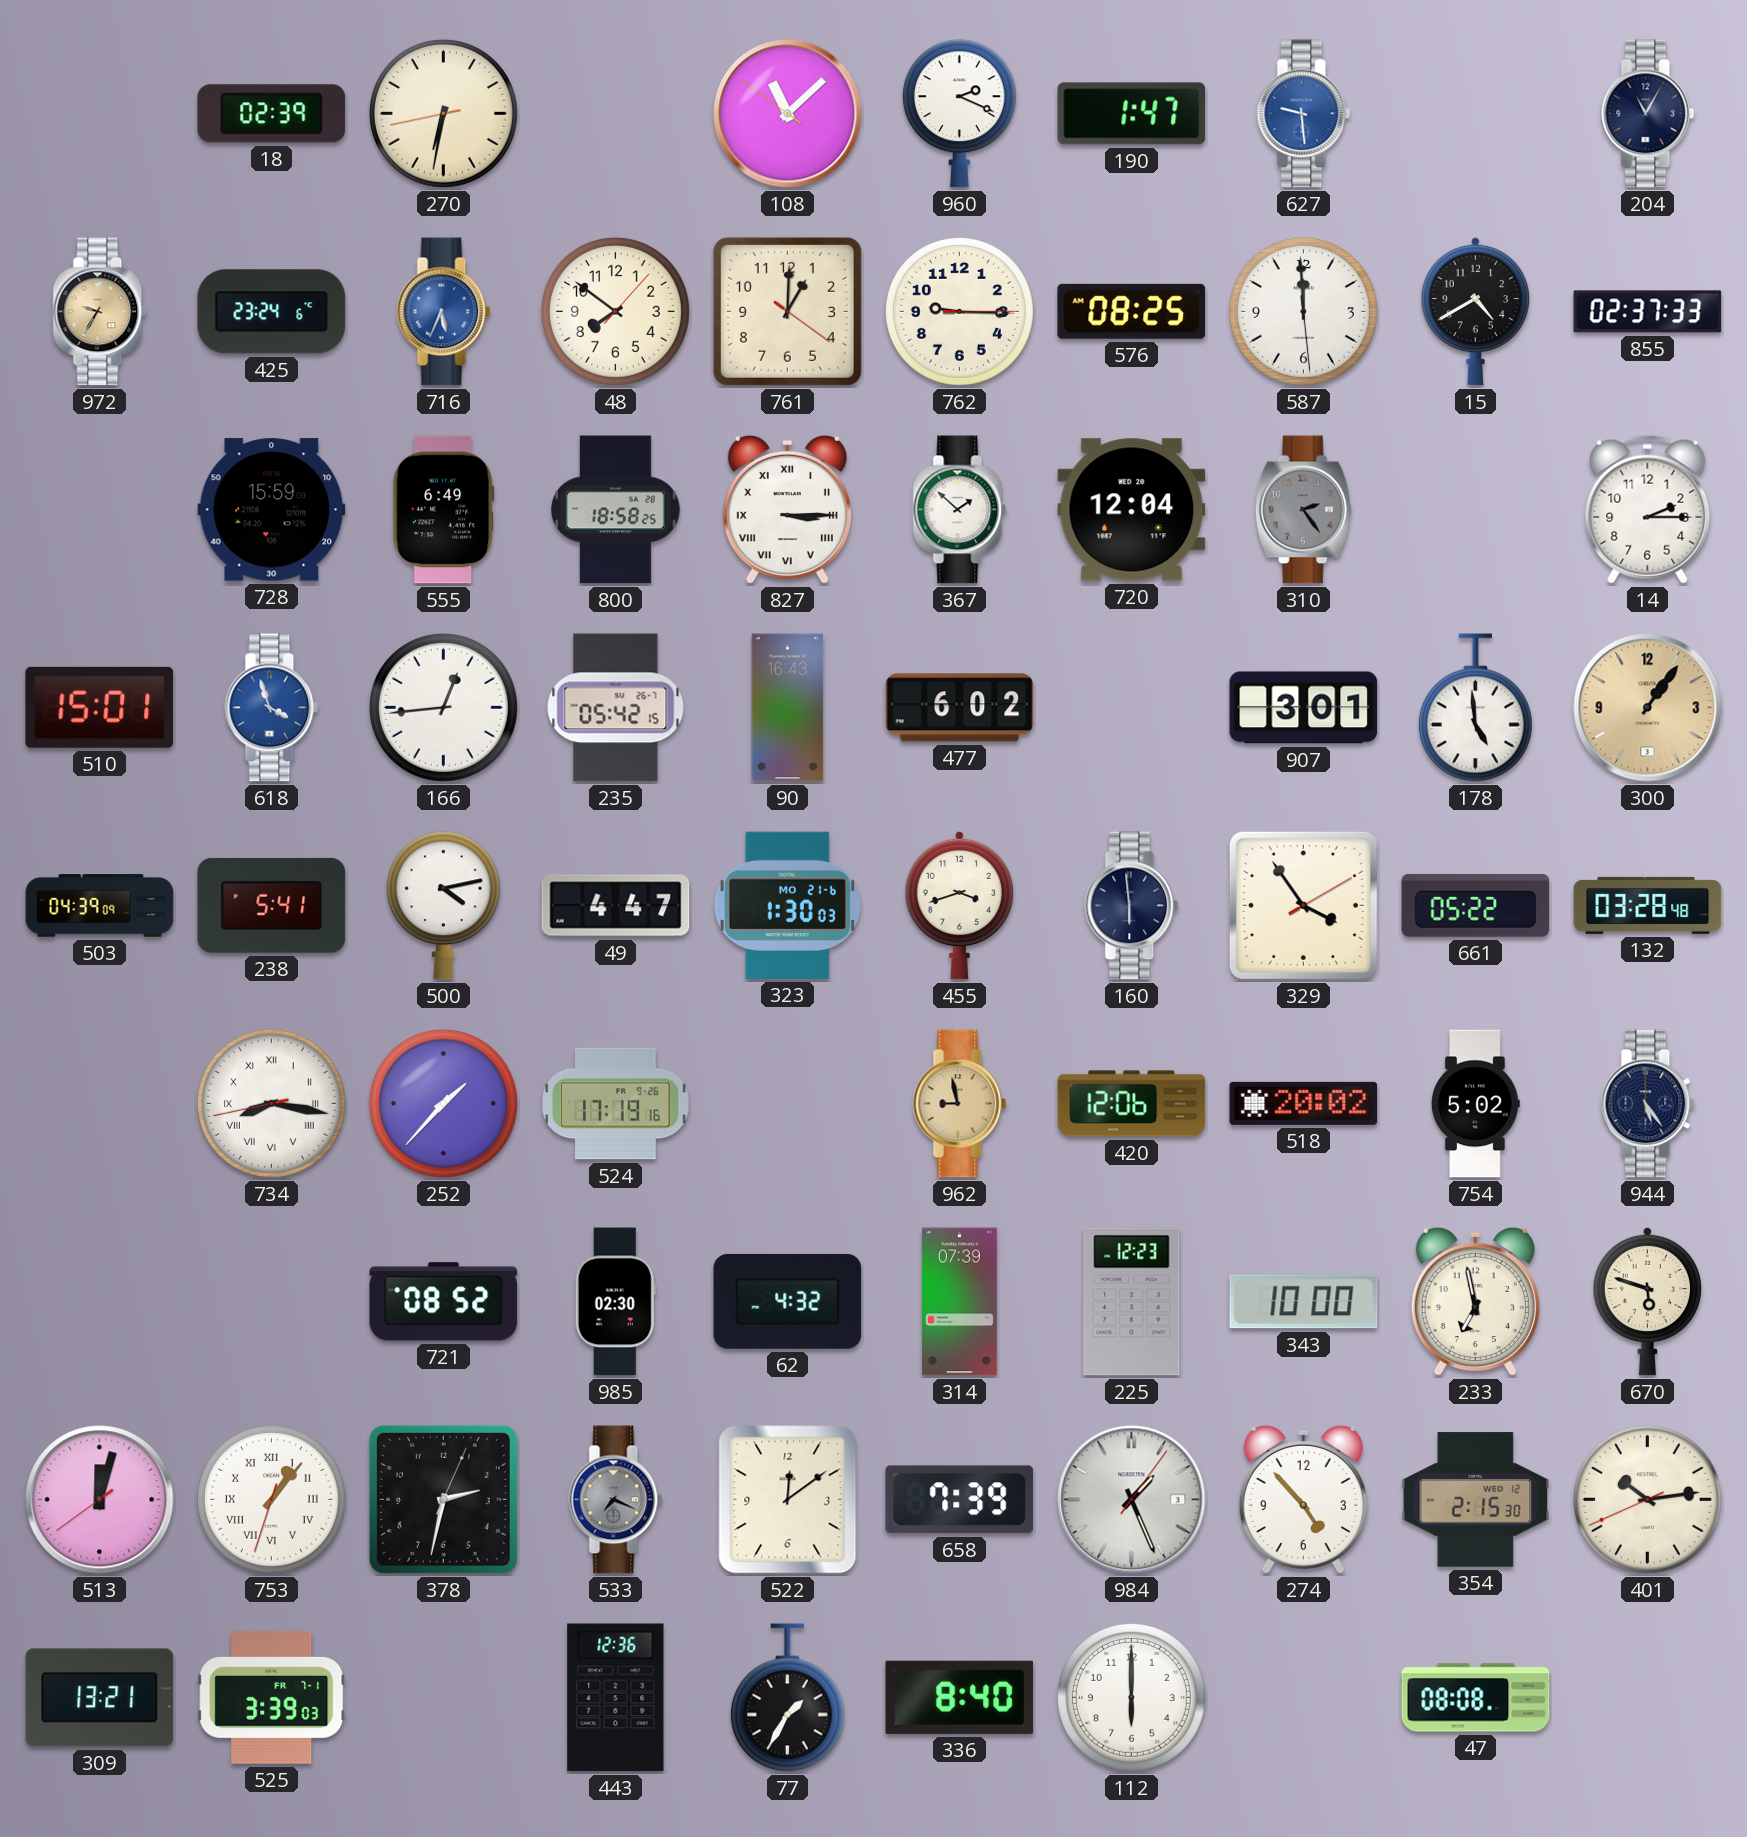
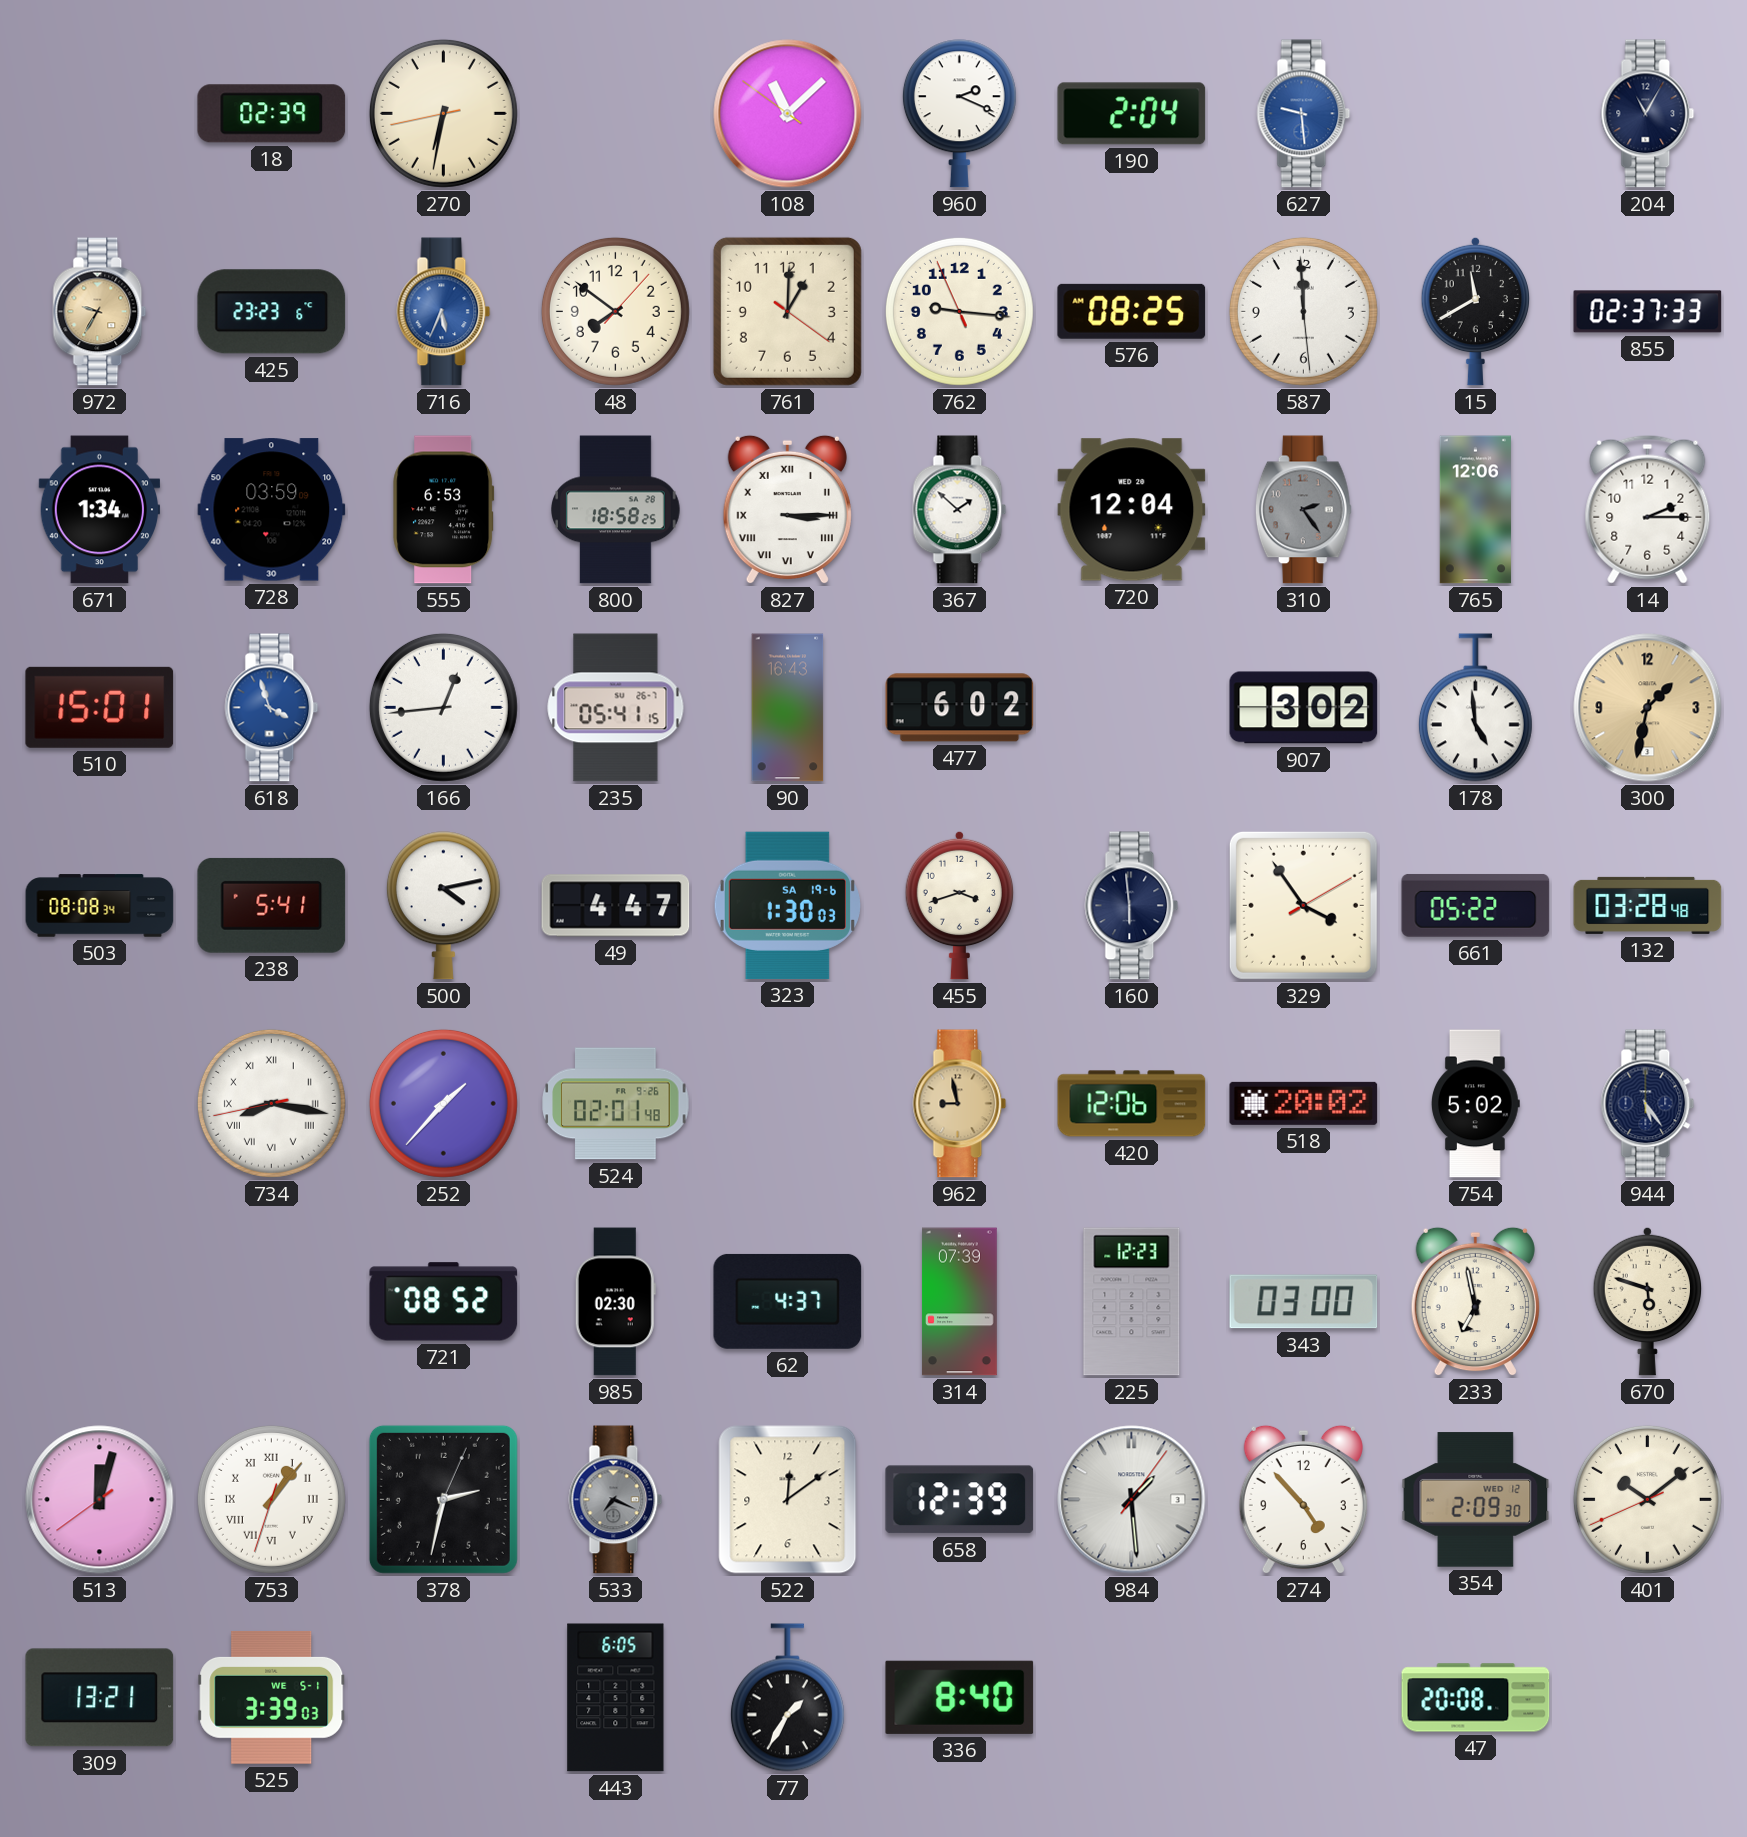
190: 1:47 -> 2:04 (1132, 114)
425: 23:24 -> 23:23 (272, 312)
762: 9:15:15 -> 9:15:56 (959, 311)
15: 4:40 -> 11:40 (1475, 311)
671: none -> 1:34 (100, 510)
728: 15:59 -> 03:59 (272, 510)
555: 6:49 -> 6:53 (444, 510)
765: none -> 12:06 (1475, 510)
235: 05:42 -> 05:41 (616, 708)
907: 3:01 -> 3:02 (1304, 708)
300: 1:06 -> 1:32 (1648, 708)
503: 04:39 -> 08:08 (100, 906)
323 date: MO 21-6 -> SA 19-6 (787, 905)
524: 17:19 -> 02:01 (616, 1104)
62: 4:32 -> 4:37 (788, 1301)
343: 10:00 -> 03:00 (1304, 1302)
658: 7:39 -> 12:39 (960, 1500)
984: 1:26 -> 1:29 (1132, 1500)
354: 2:15 -> 2:09 (1476, 1500)
401: 10:13 -> 10:08 (1647, 1499)
525 date: FR 7-1 -> WE 5-1 (272, 1697)
443: 12:36 -> 6:05 (616, 1698)
112: 6:00 -> none (1131, 1697)
47: 08:08 -> 20:08 (1476, 1698)
